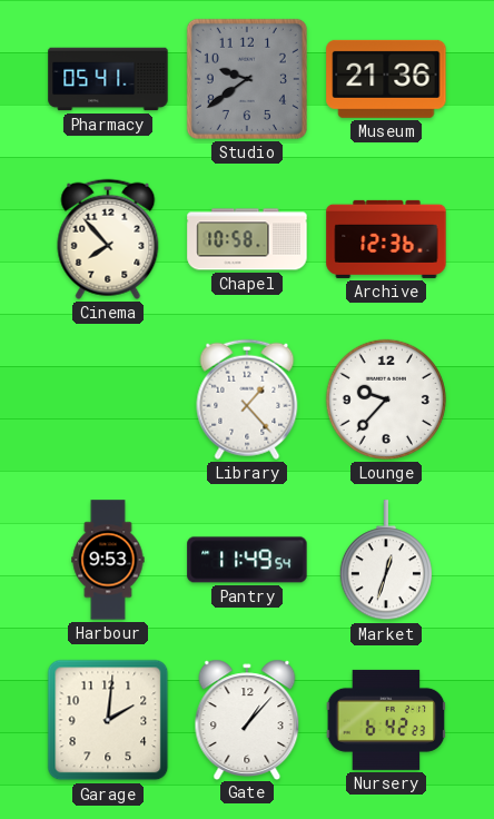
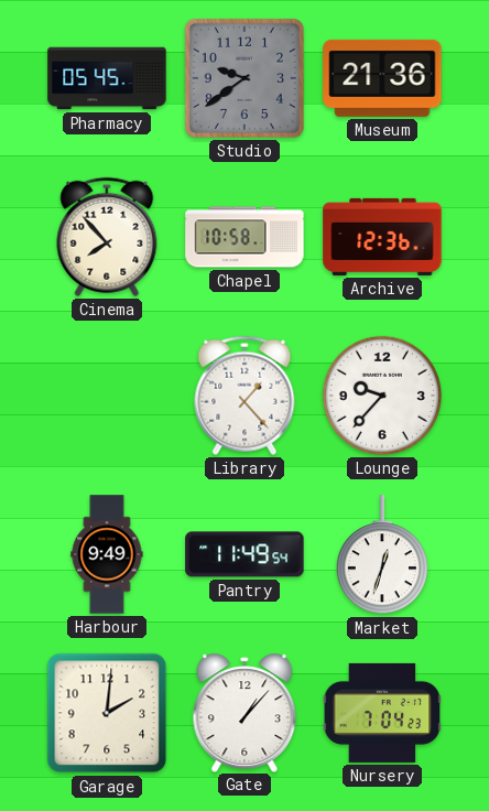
Pharmacy: 05:41 -> 05:45 (107, 78)
Harbour: 9:53 -> 9:49 (107, 554)
Nursery: 6:42 -> 7:04 (382, 713)
